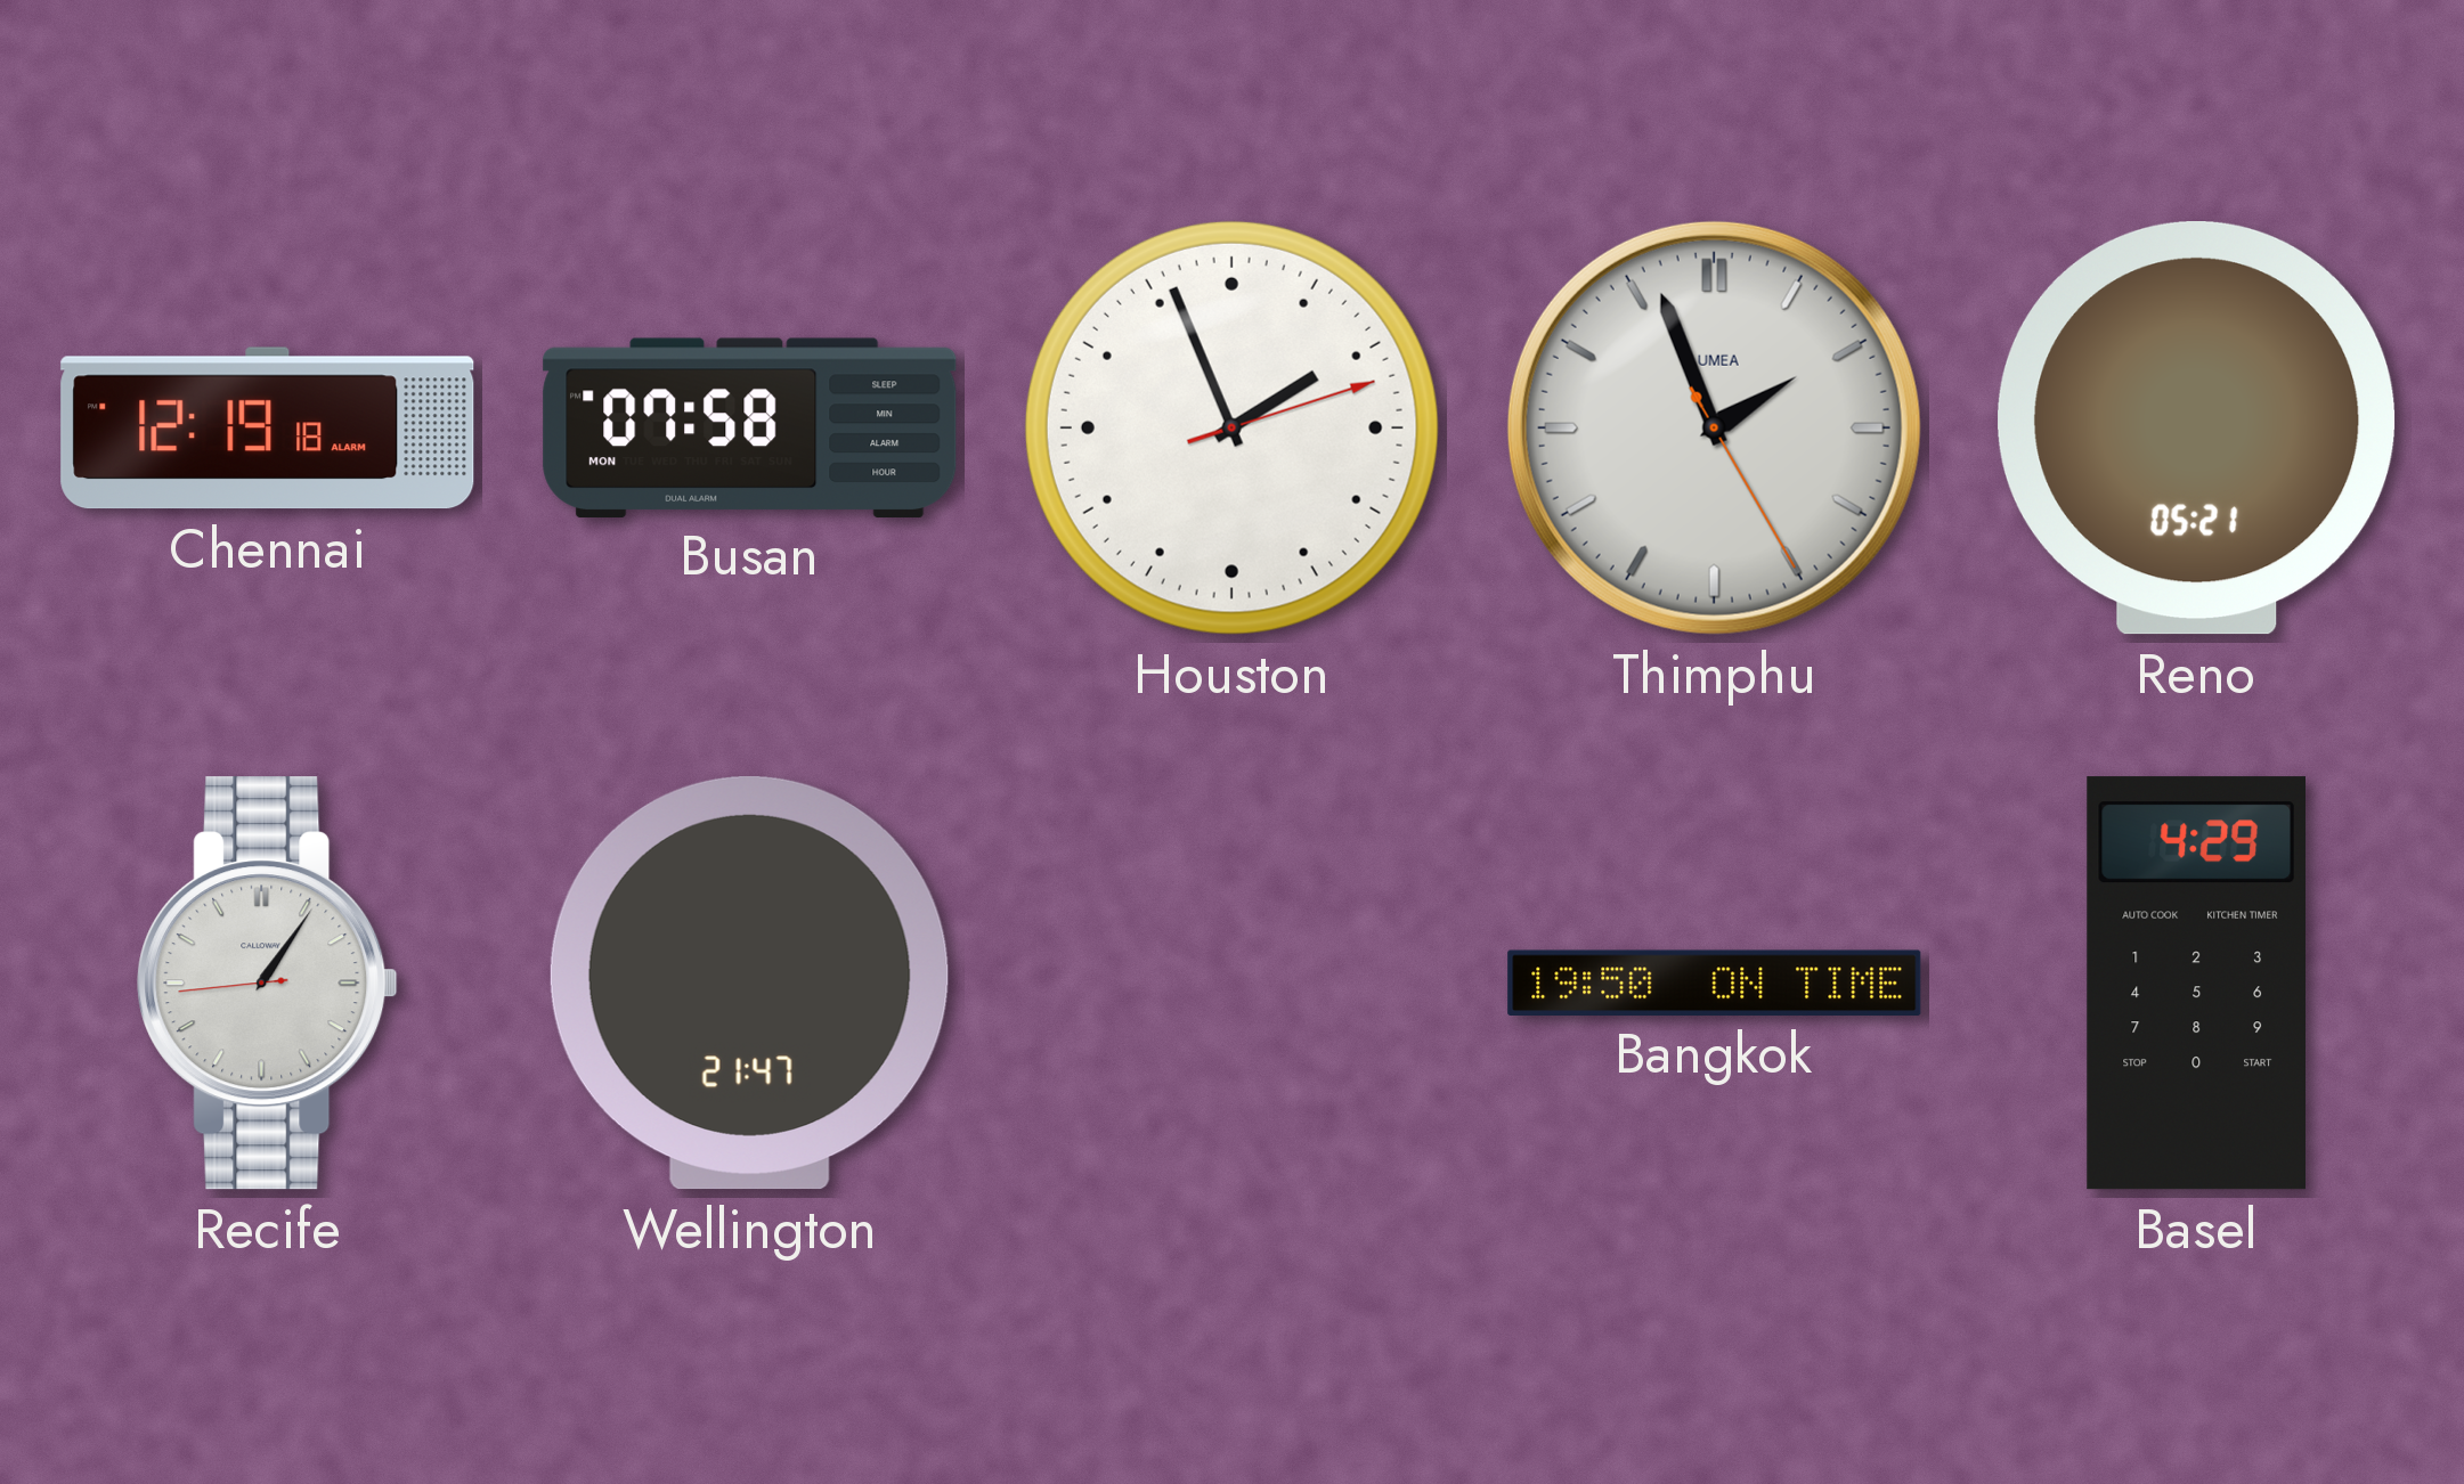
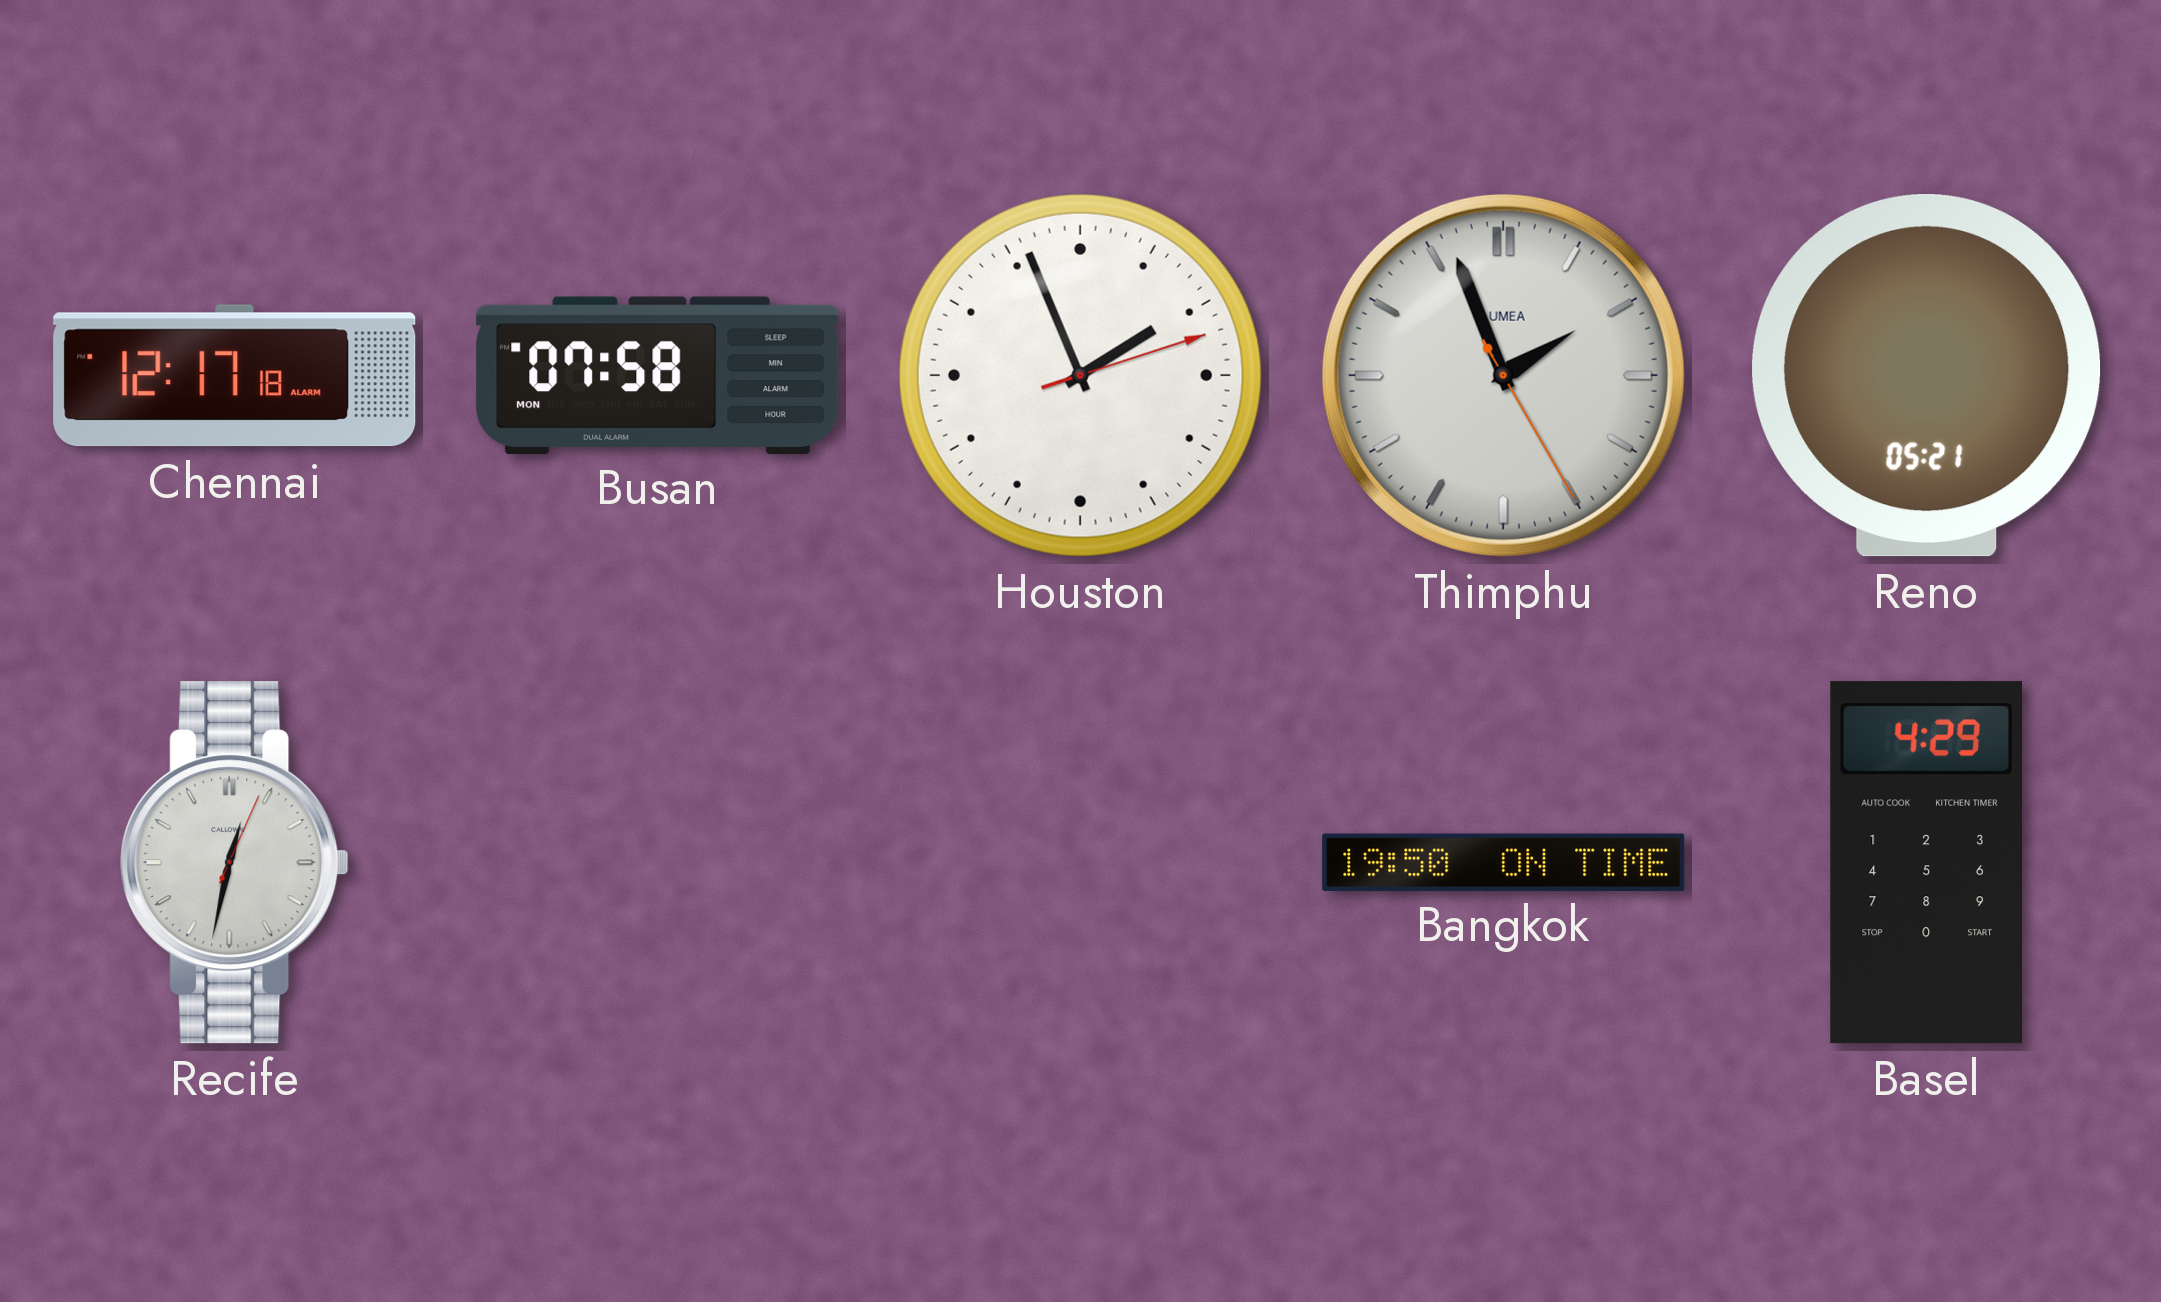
Chennai: 12:19 -> 12:17 (235, 376)
Recife: 1:05 -> 12:32 (235, 863)
Wellington: 21:47 -> none (749, 982)
